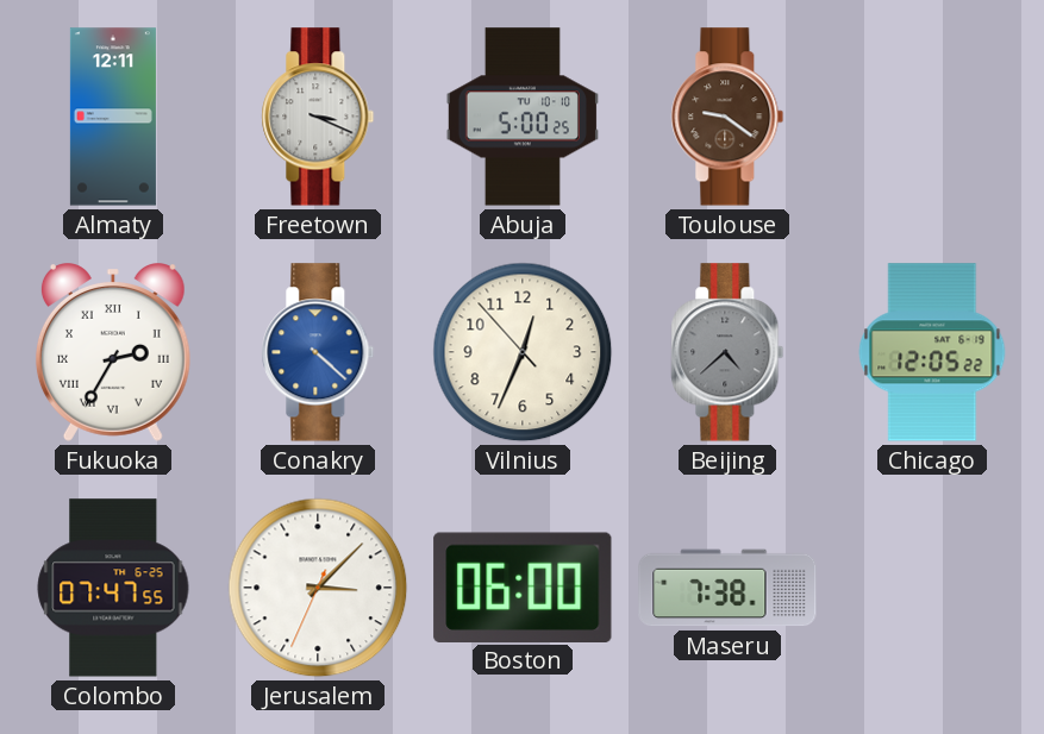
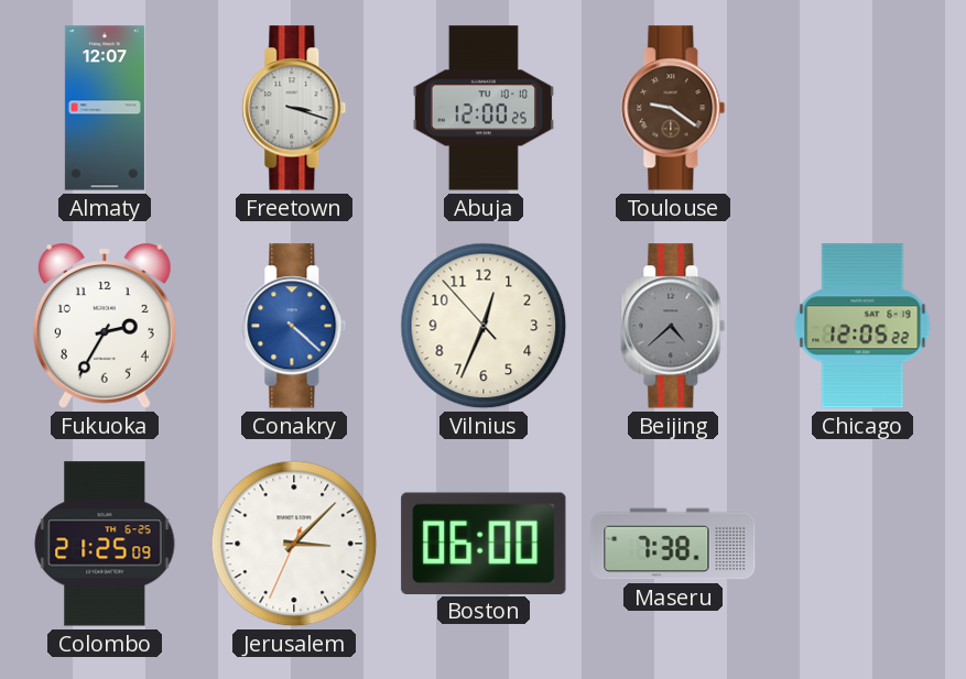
Almaty: 12:11 -> 12:07 (105, 108)
Freetown: 3:19 -> 3:18 (294, 108)
Abuja: 5:00 -> 12:00 (484, 108)
Fukuoka numerals: Roman -> Arabic (105, 326)
Colombo: 07:47 -> 21:25 (105, 544)
